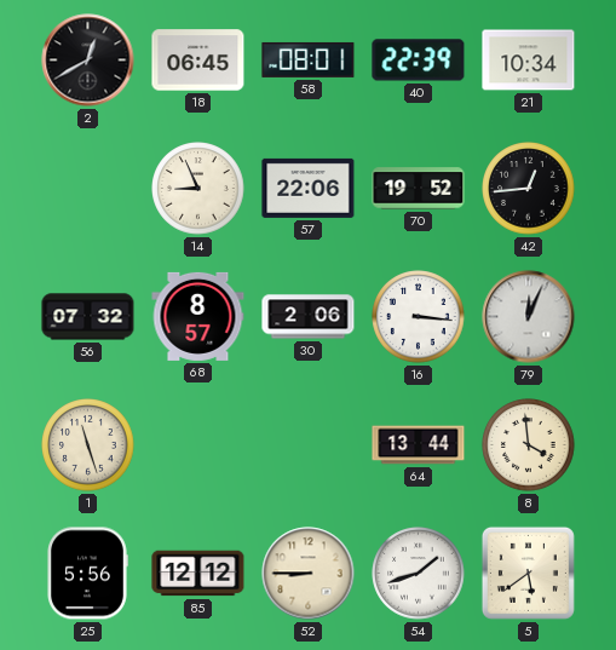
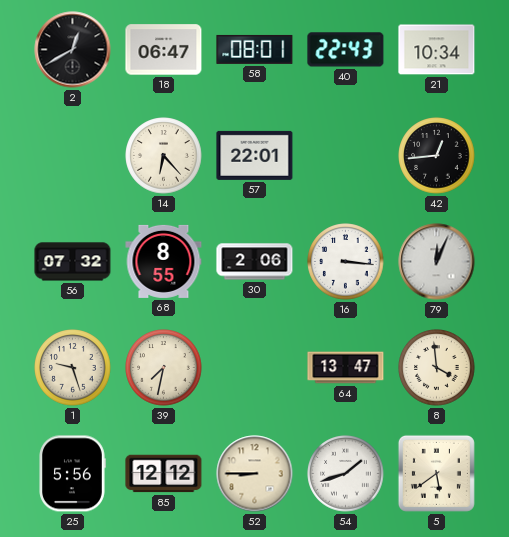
18: 06:45 -> 06:47 (164, 50)
40: 22:39 -> 22:43 (346, 50)
14: 8:56 -> 6:23 (164, 156)
57: 22:06 -> 22:01 (255, 155)
70: 19:52 -> none (419, 189)
68: 8:57 -> 8:55 (164, 261)
1: 11:27 -> 9:27 (73, 368)
39: none -> 7:32 (164, 368)
64: 13:44 -> 13:47 (346, 368)
